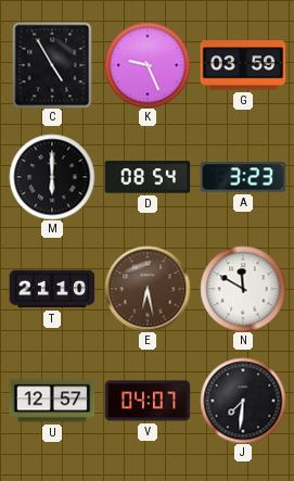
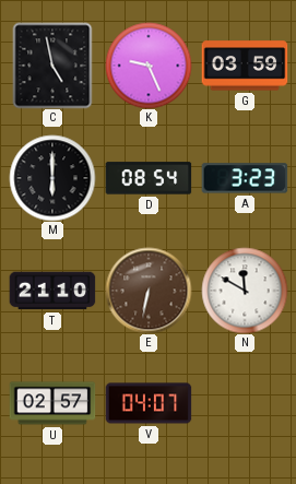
C: 4:55 -> 4:58 (52, 66)
E: 6:28 -> 6:32 (149, 291)
U: 12:57 -> 02:57 (52, 403)
J: 7:31 -> none (243, 401)
